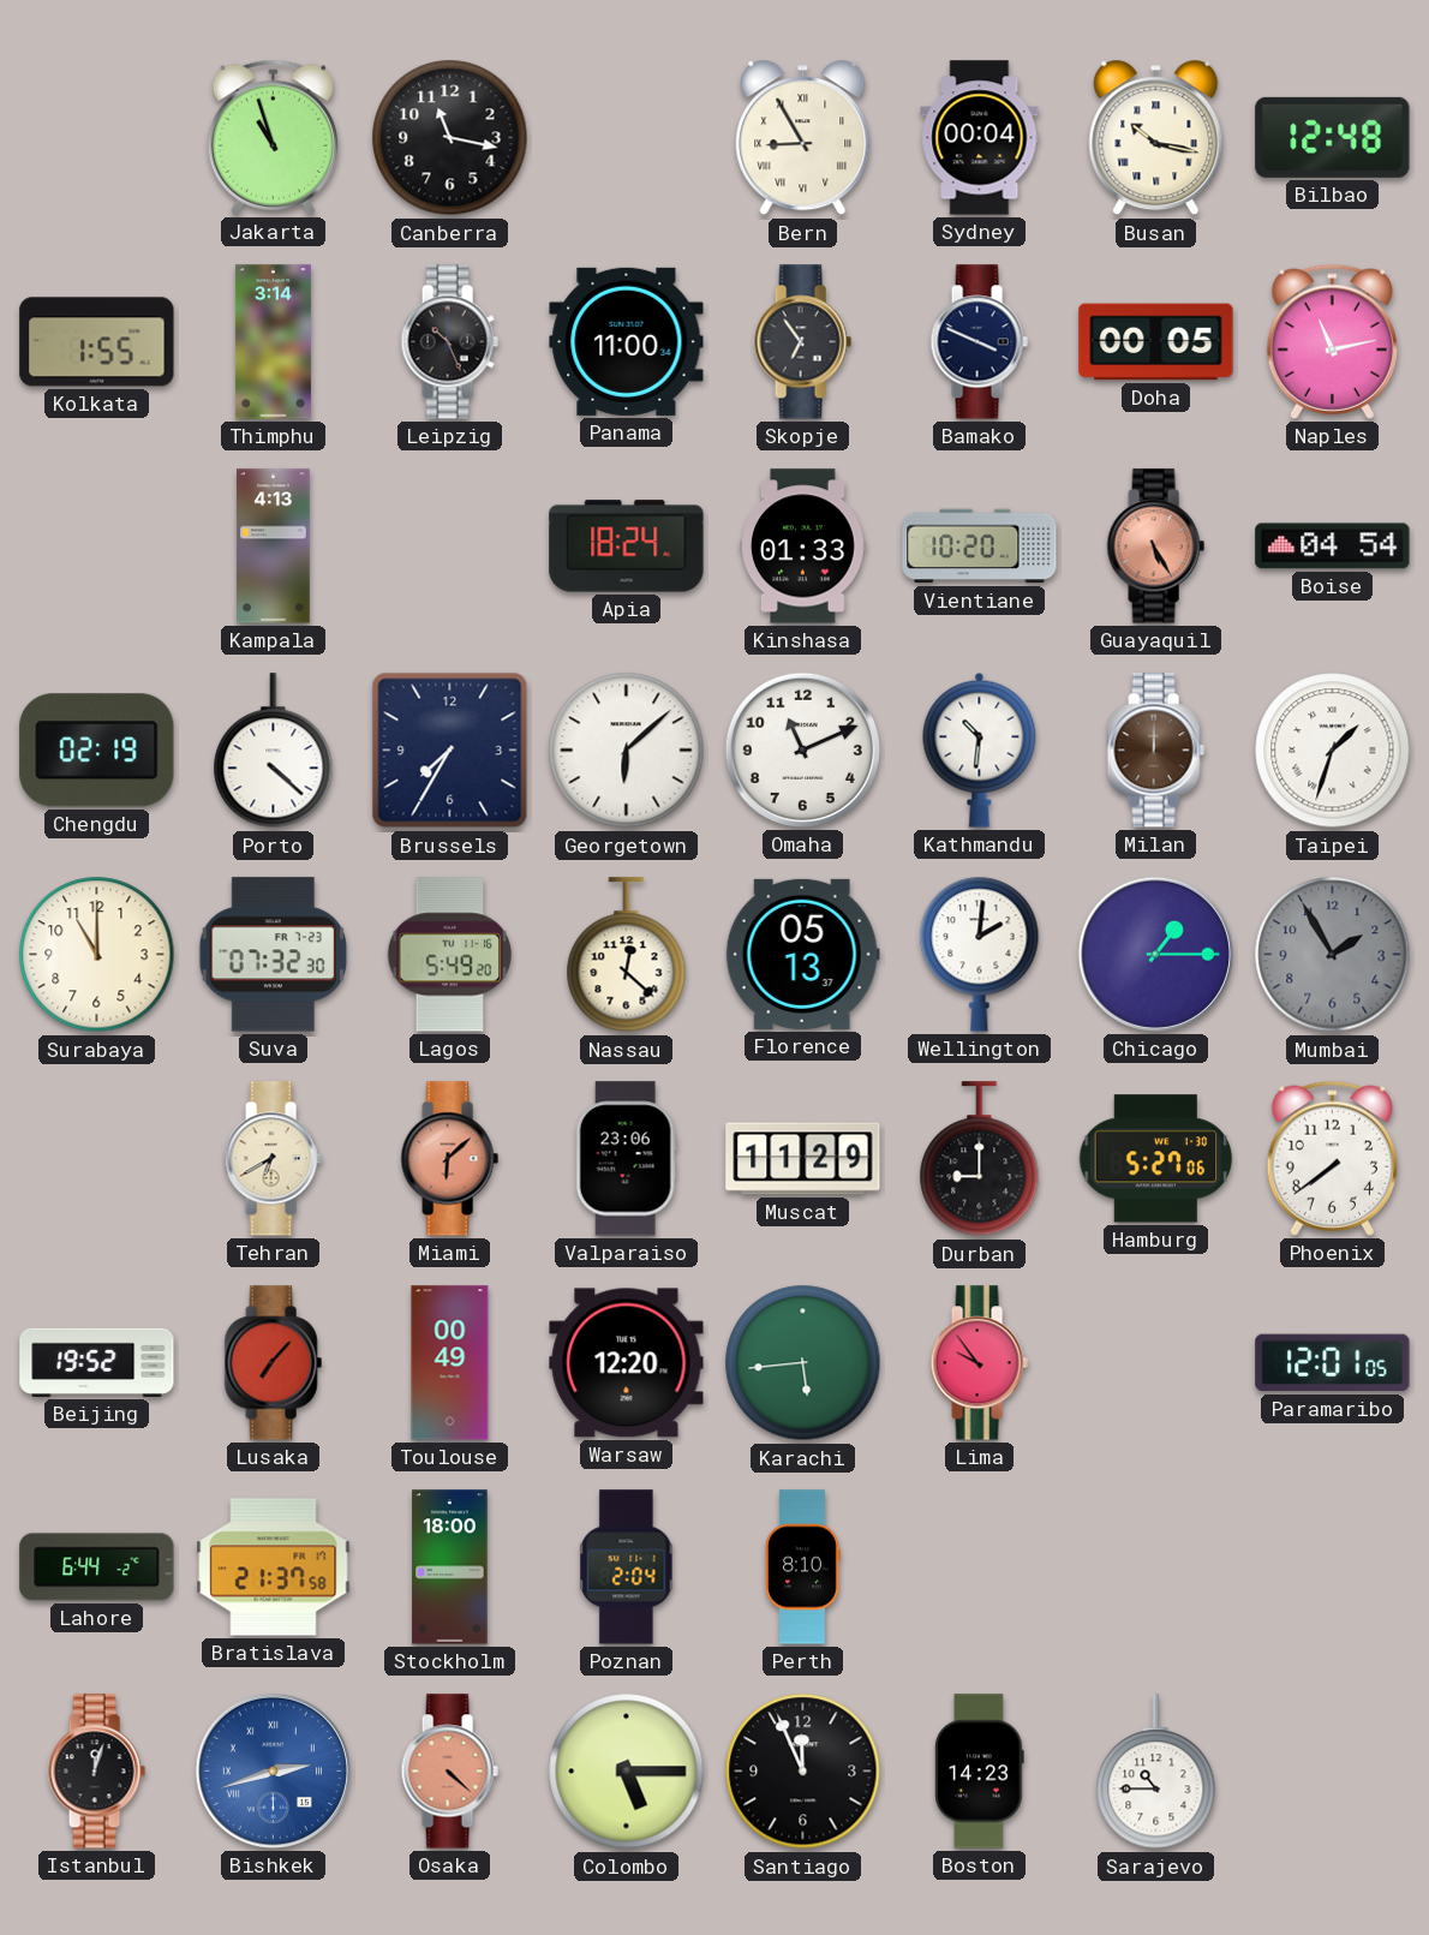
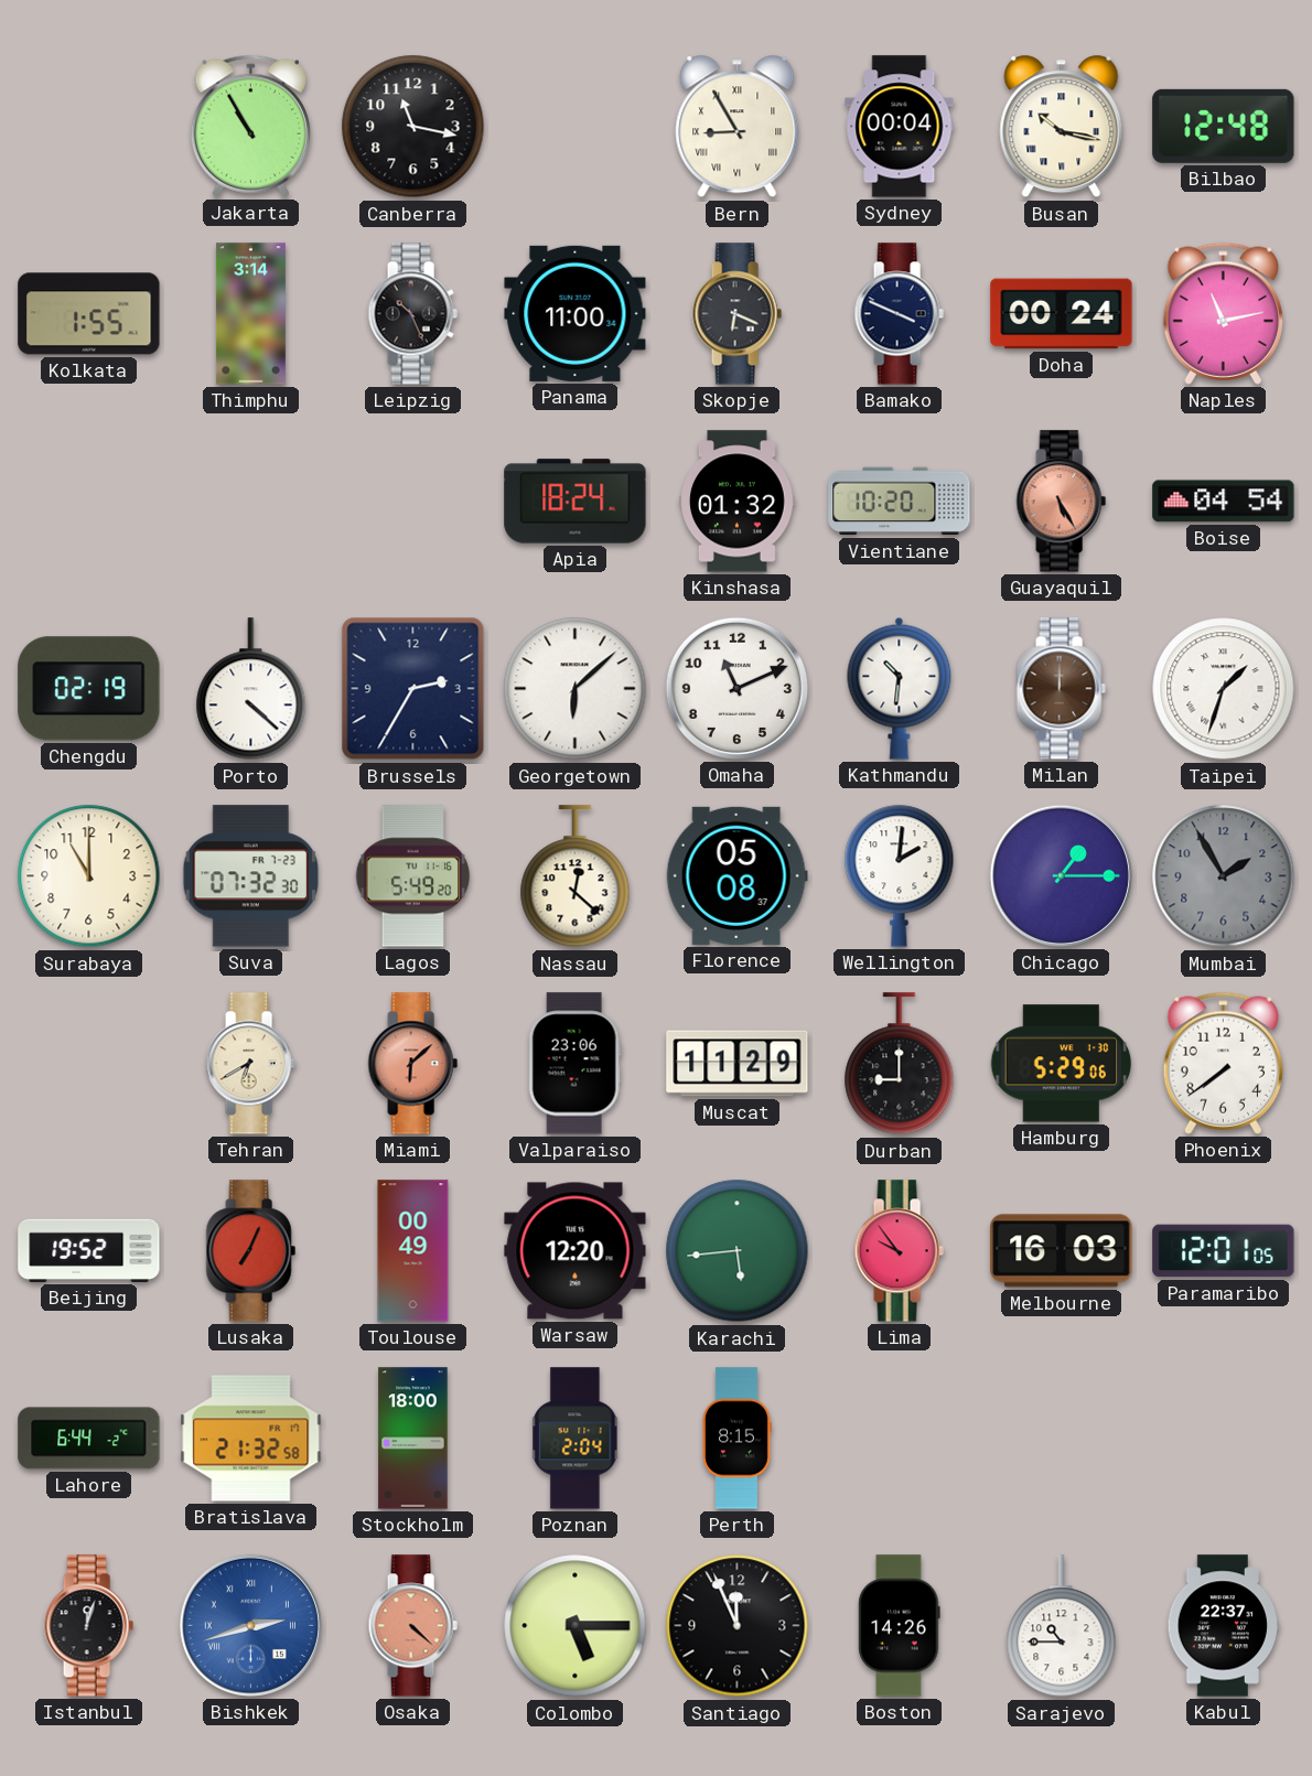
Jakarta: 10:57 -> 10:55 (250, 126)
Skopje: 6:54 -> 6:19 (736, 314)
Doha: 00:05 -> 00:24 (1062, 314)
Kampala: 4:13 -> none (274, 547)
Kinshasa: 01:33 -> 01:32 (738, 502)
Brussels: 7:35 -> 2:35 (413, 689)
Florence: 05:13 -> 05:08 (736, 875)
Hamburg: 5:27 -> 5:29 (1062, 1064)
Lusaka: 7:07 -> 7:04 (250, 1251)
Melbourne: none -> 16:03 (1062, 1251)
Bratislava: 21:37 -> 21:32 (251, 1439)
Perth: 8:10 -> 8:15 (736, 1439)
Boston: 14:23 -> 14:26 (900, 1626)
Kabul: none -> 22:37 (1223, 1626)
